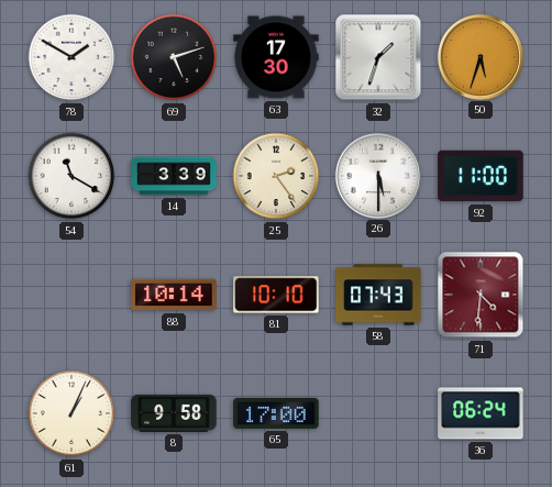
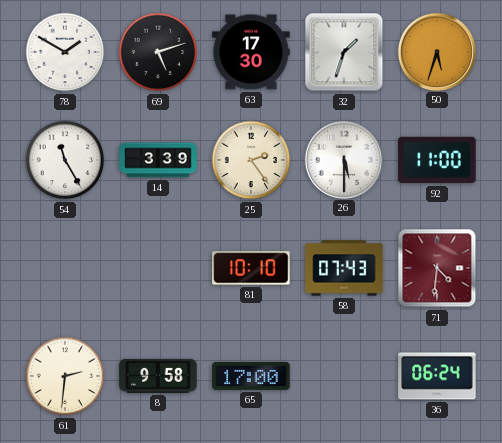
54: 11:20 -> 11:25 (65, 160)
88: 10:14 -> none (174, 295)
61: 1:04 -> 2:31 (65, 376)
